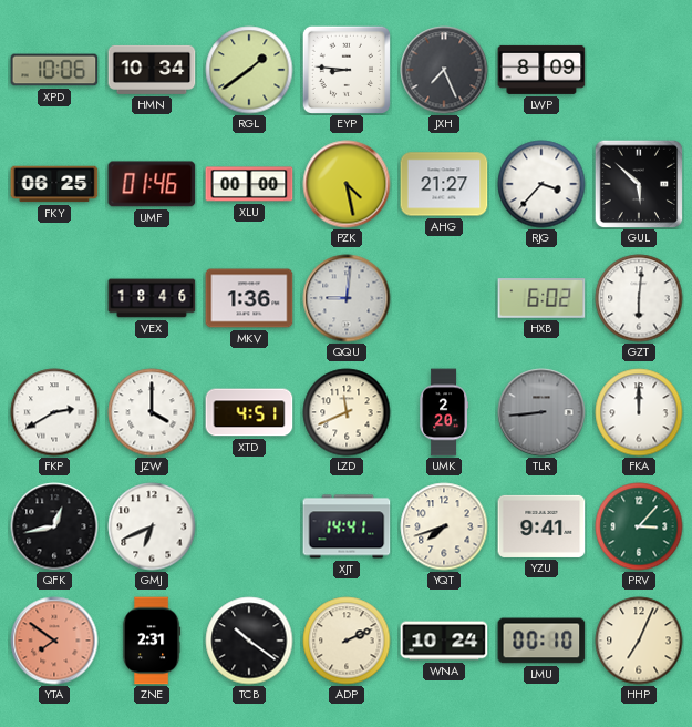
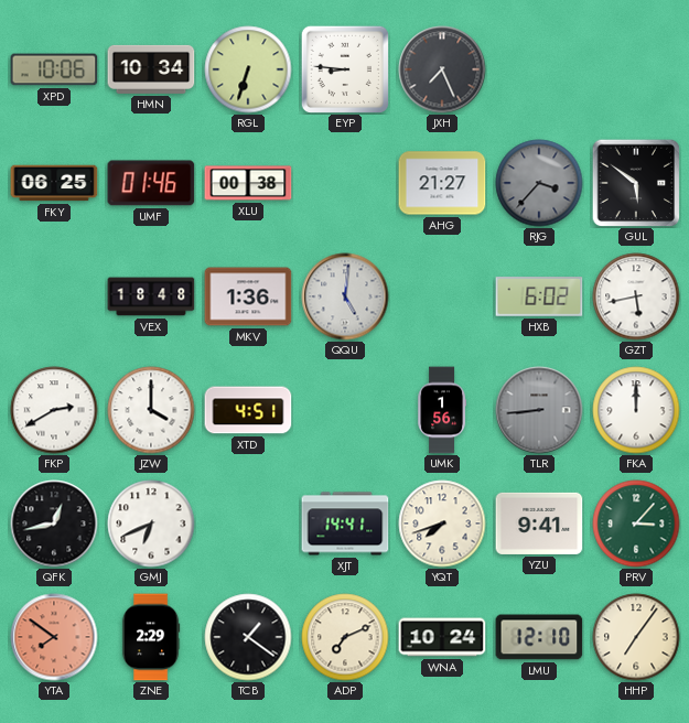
RGL: 1:39 -> 6:33 (248, 69)
LWP: 8:09 -> none (541, 70)
XLU: 00:00 -> 00:38 (248, 183)
PZK: 4:28 -> none (347, 184)
RJG dial: white -> grey (539, 183)
GUL: 5:52 -> 5:51 (636, 183)
VEX: 18:46 -> 18:48 (151, 296)
QQU: 9:01 -> 5:01 (345, 296)
GZT: 6:01 -> 5:43 (636, 296)
LZD: 11:41 -> none (347, 412)
UMK: 2:20 -> 1:56 (442, 410)
ZNE: 2:31 -> 2:29 (151, 637)
TCB: 10:21 -> 1:21 (248, 637)
ADP: 2:11 -> 7:11 (345, 637)
LMU: 00:10 -> 12:10 (539, 637)
HHP: 7:04 -> 7:06 (636, 637)
